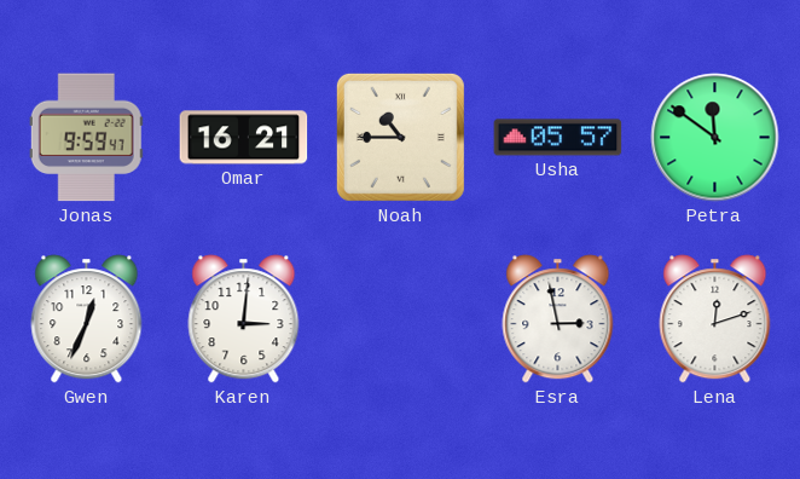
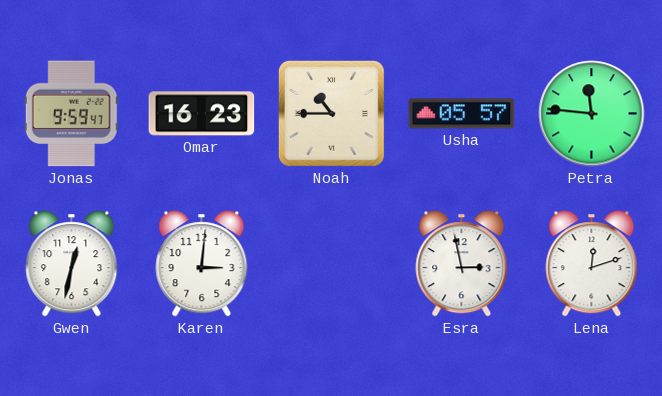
Omar: 16:21 -> 16:23 (202, 114)
Petra: 11:51 -> 11:46 (592, 114)
Gwen: 12:34 -> 12:32 (72, 264)
